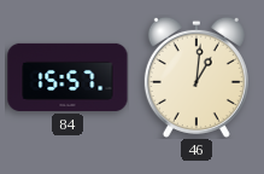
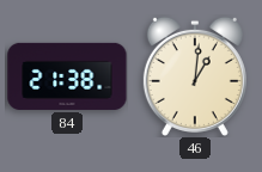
84: 15:57 -> 21:38 (67, 76)
